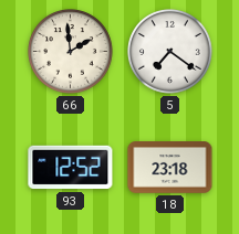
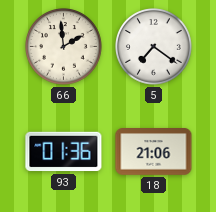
93: 12:52 -> 01:36 (64, 152)
18: 23:18 -> 21:06 (154, 152)
